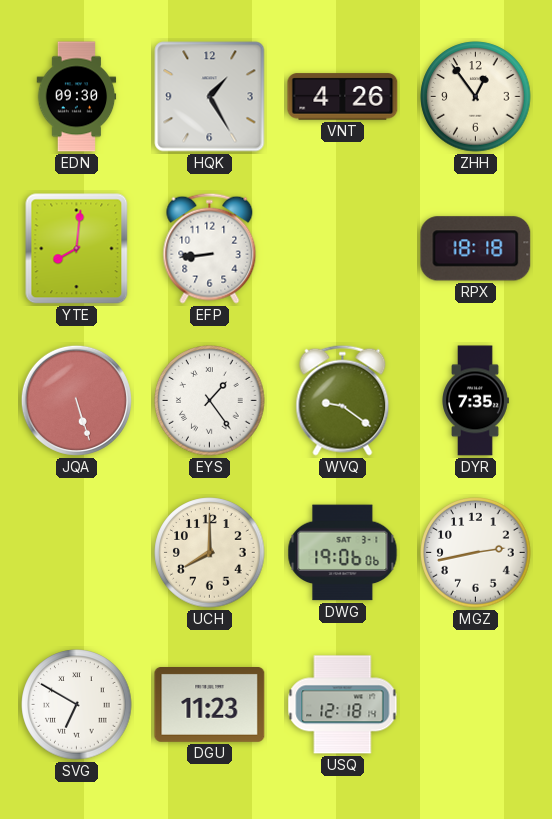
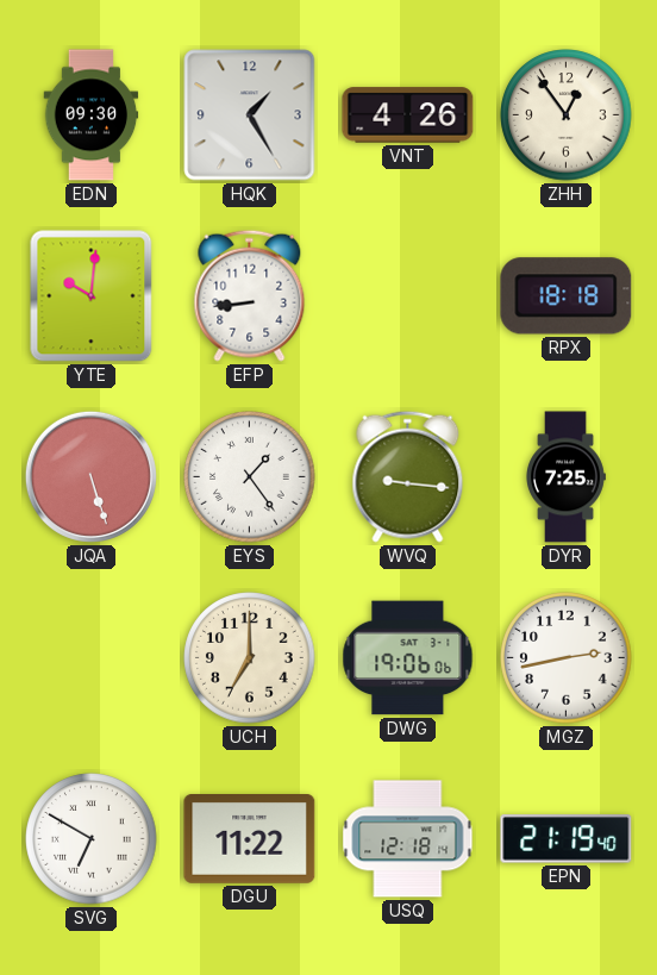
YTE: 8:01 -> 10:01 (92, 296)
WVQ: 9:21 -> 9:16 (408, 476)
DYR: 7:35 -> 7:25 (565, 477)
UCH: 8:00 -> 7:00 (250, 658)
DGU: 11:23 -> 11:22 (250, 839)
EPN: none -> 21:19 (567, 839)
